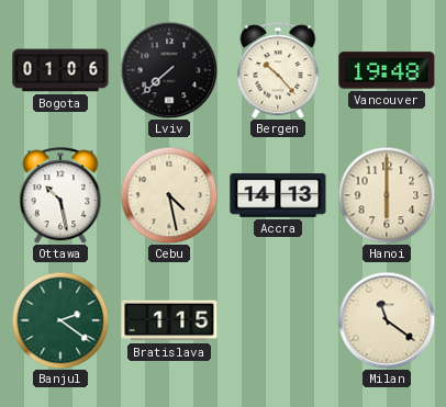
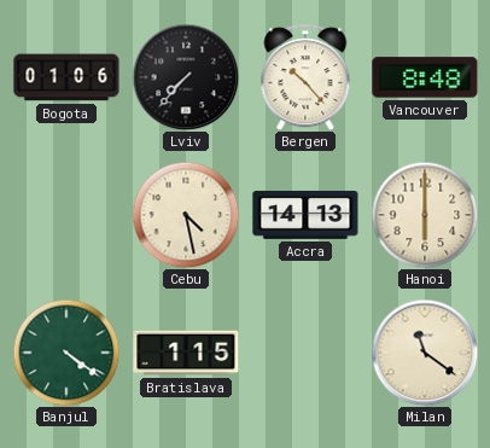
Lviv: 7:38 -> 7:37 (186, 77)
Vancouver: 19:48 -> 8:48 (425, 77)
Ottawa: 10:28 -> none (60, 195)
Banjul: 2:21 -> 4:21 (66, 353)
